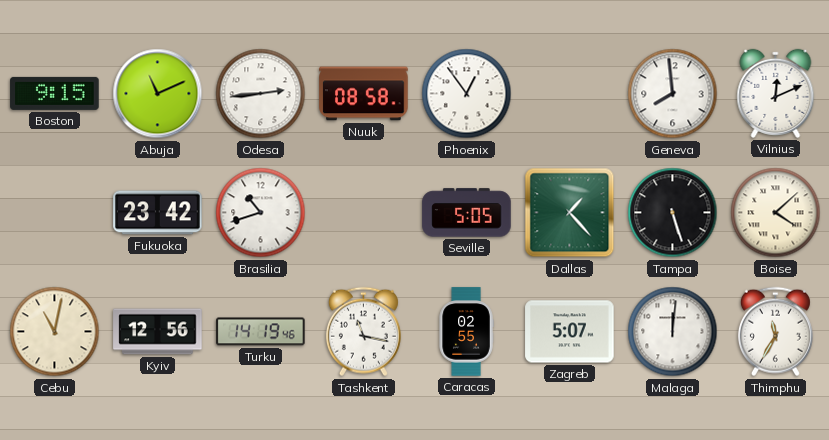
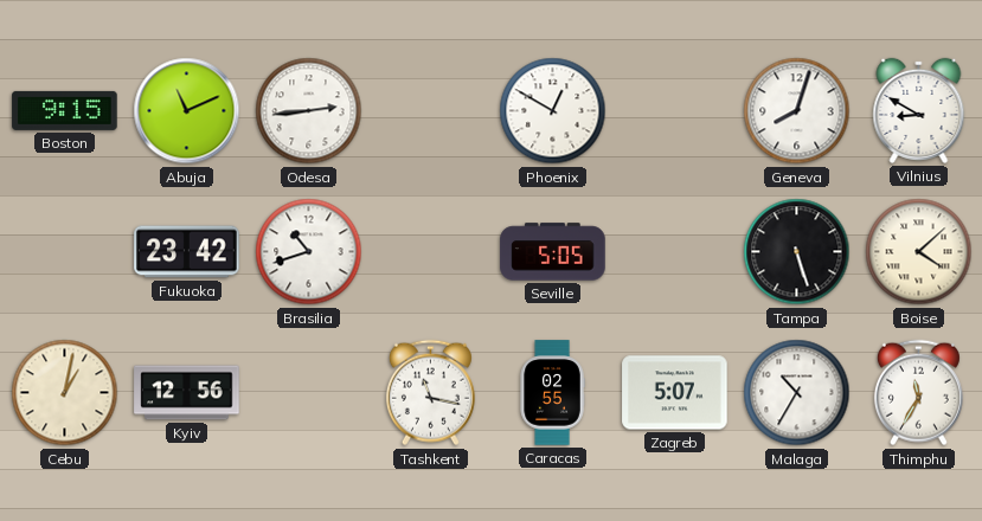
Nuuk: 08:58 -> none (364, 94)
Phoenix: 12:54 -> 12:50 (553, 111)
Geneva: 7:59 -> 8:03 (797, 111)
Vilnius: 12:11 -> 8:50 (919, 110)
Dallas: 1:23 -> none (570, 213)
Cebu: 11:02 -> 1:02 (65, 393)
Turku: 14:19 -> none (261, 332)
Malaga: 12:01 -> 10:35 (797, 393)
